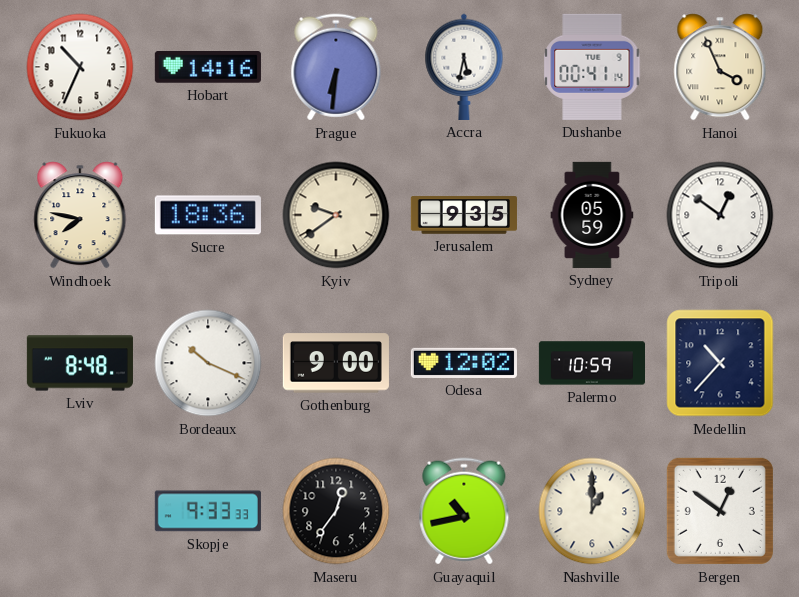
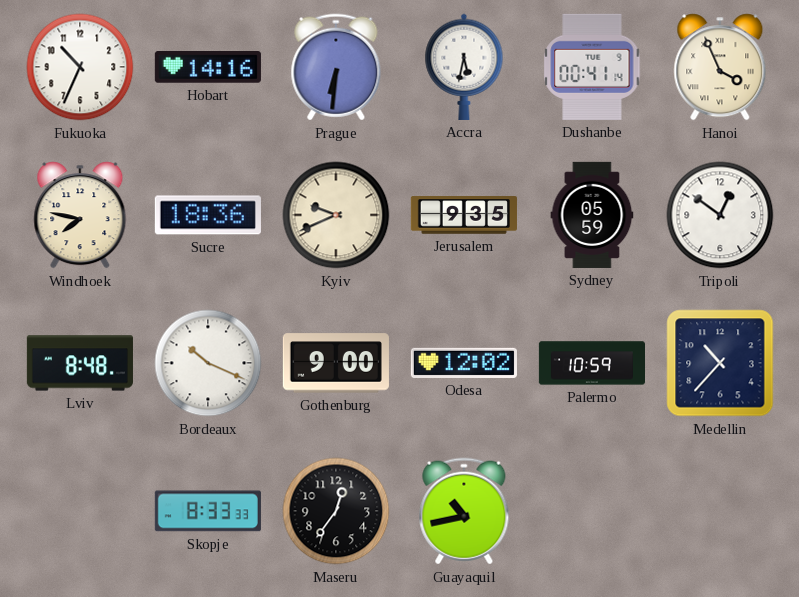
Kyiv: 9:39 -> 9:41 (336, 215)
Skopje: 9:33 -> 8:33 (208, 511)
Nashville: 1:00 -> none (592, 511)
Bergen: 12:51 -> none (720, 511)
